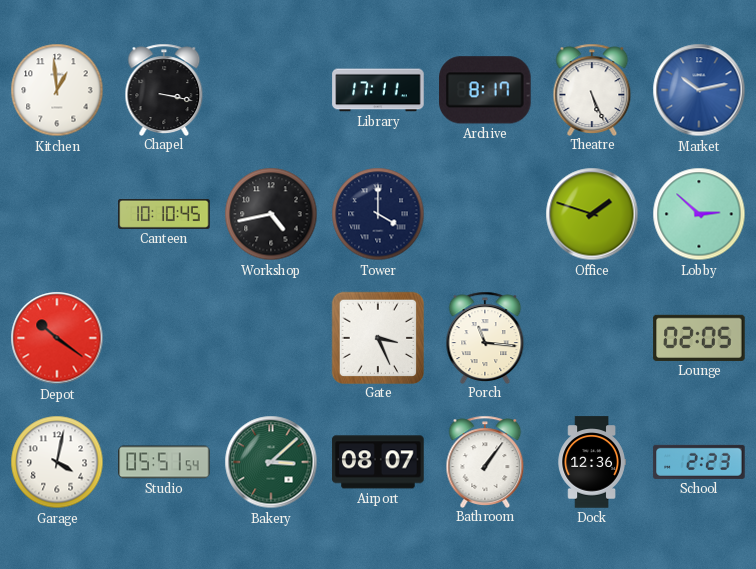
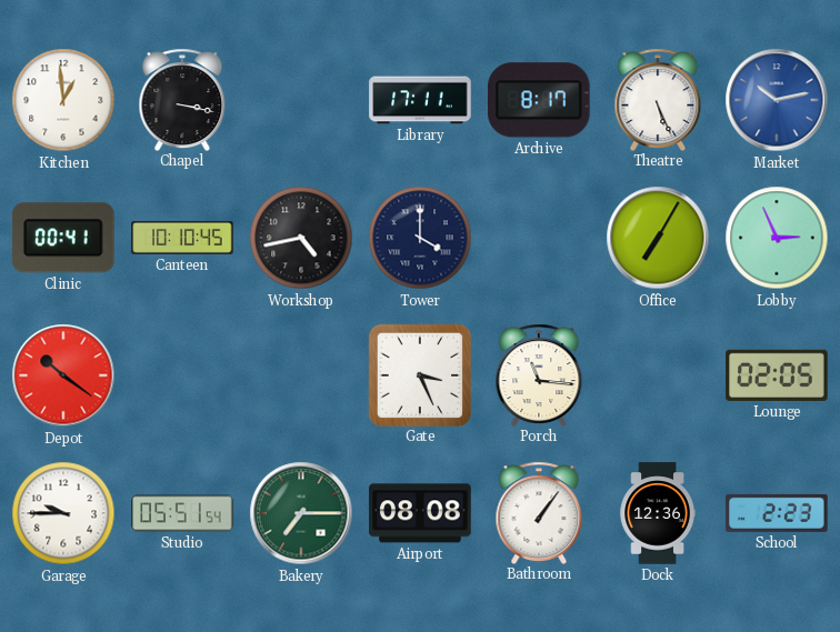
Clinic: none -> 00:41 (63, 238)
Office: 1:48 -> 7:05 (658, 238)
Lobby: 2:52 -> 2:56 (777, 238)
Garage: 4:02 -> 9:45 (63, 513)
Bakery: 3:08 -> 7:15 (301, 513)
Airport: 08:07 -> 08:08 (420, 513)
